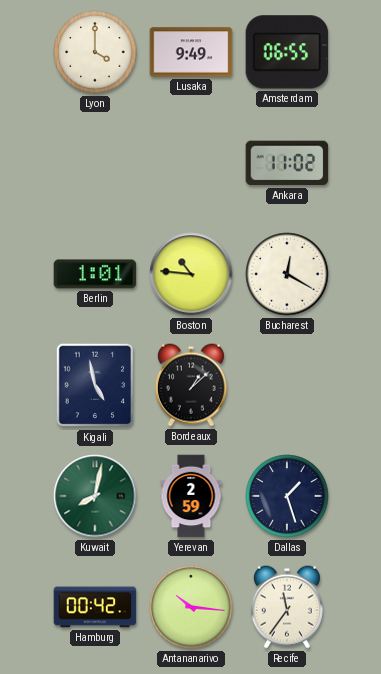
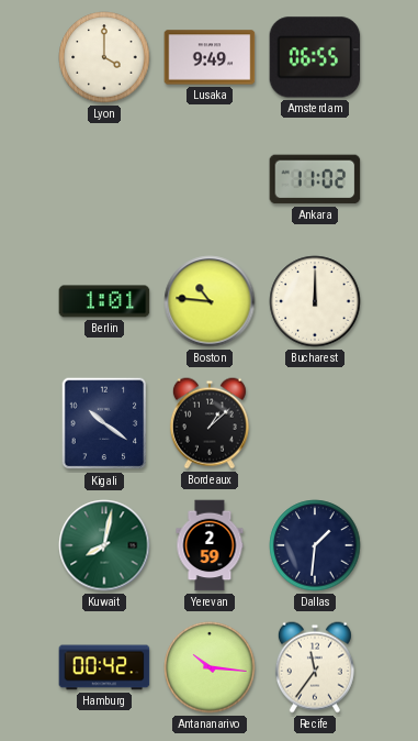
Bucharest: 12:20 -> 12:00 (315, 301)
Kigali: 4:58 -> 10:21 (104, 423)
Dallas: 1:27 -> 1:31 (315, 545)
